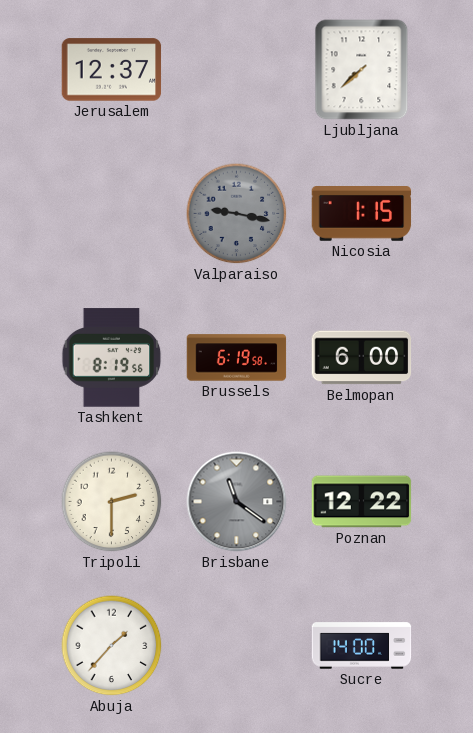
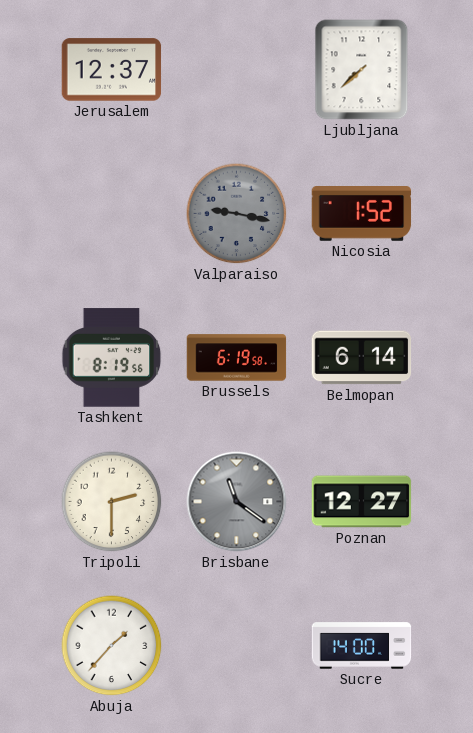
Nicosia: 1:15 -> 1:52 (362, 214)
Belmopan: 6:00 -> 6:14 (362, 358)
Poznan: 12:22 -> 12:27 (362, 502)
